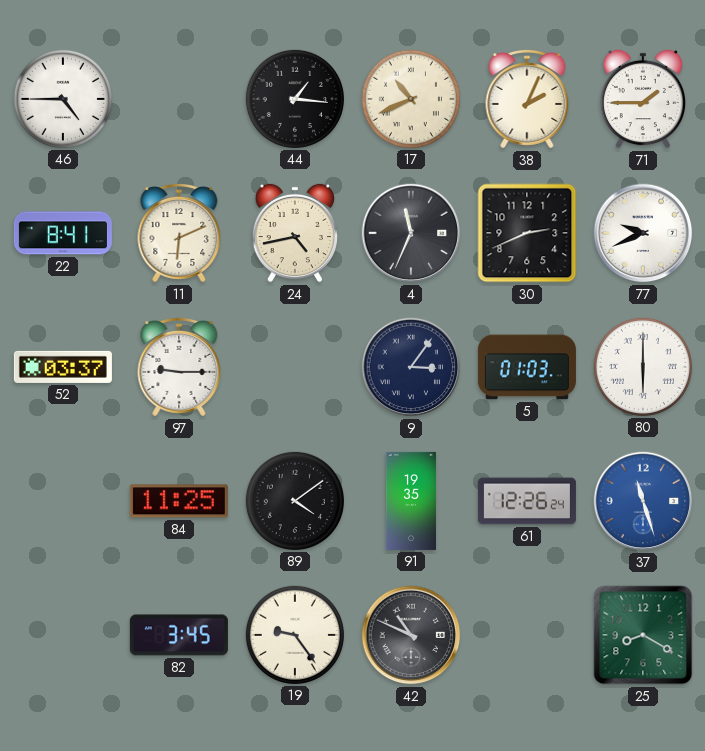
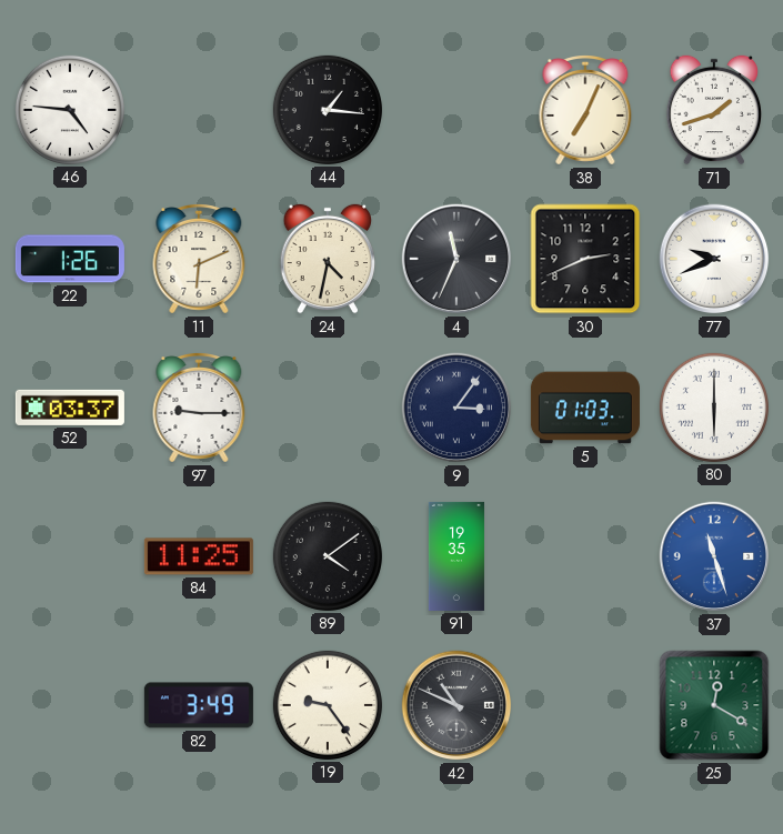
46: 4:45 -> 4:46 (70, 110)
17: 10:41 -> none (411, 99)
38: 2:04 -> 7:04 (585, 111)
71: 1:45 -> 1:42 (713, 110)
22: 8:41 -> 1:26 (70, 259)
24: 4:43 -> 4:32 (327, 259)
61: 12:26 -> none (527, 501)
82: 3:45 -> 3:49 (199, 705)
25: 8:20 -> 12:20 (714, 705)
